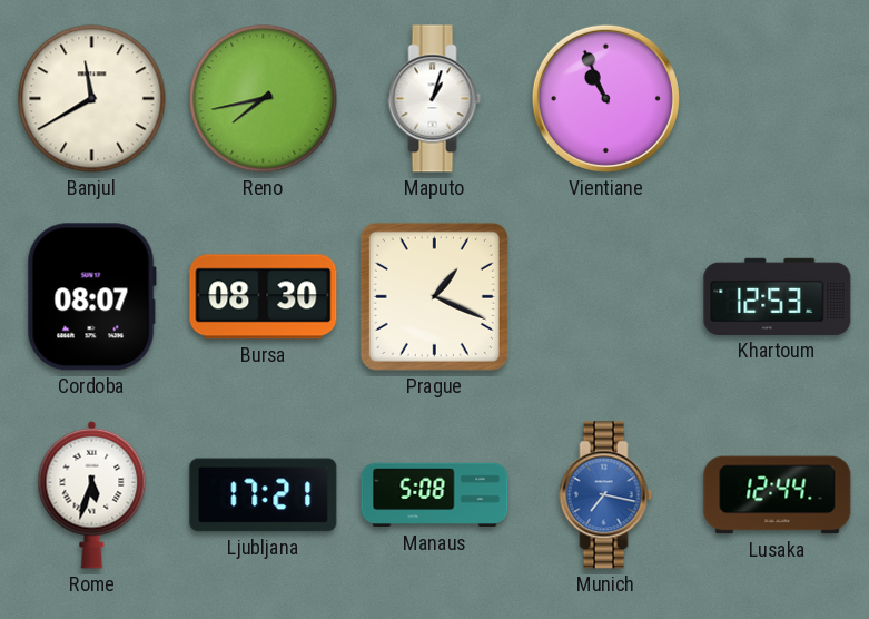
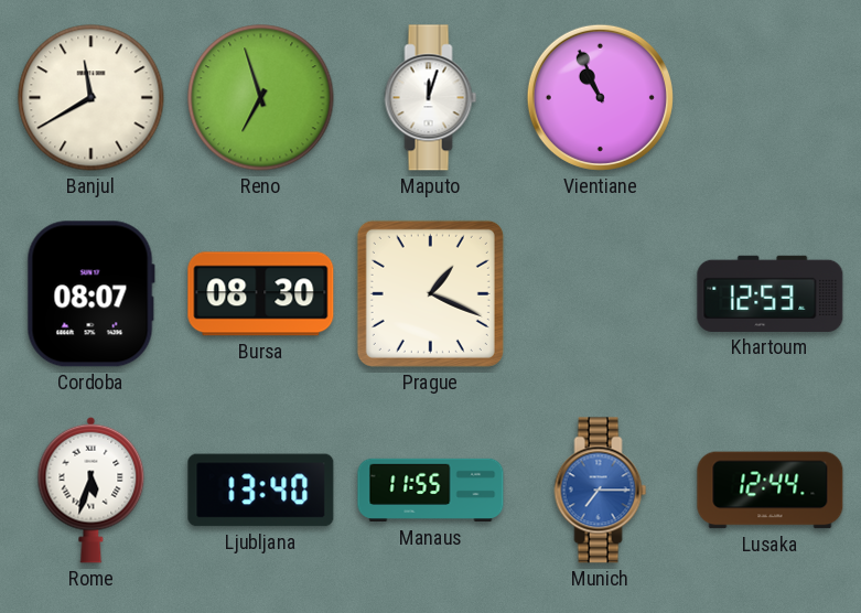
Reno: 7:43 -> 6:57 (261, 98)
Maputo: 1:03 -> 12:03 (431, 98)
Ljubljana: 17:21 -> 13:40 (261, 491)
Manaus: 5:08 -> 11:55 (431, 491)
Munich: 7:17 -> 7:15 (601, 491)
